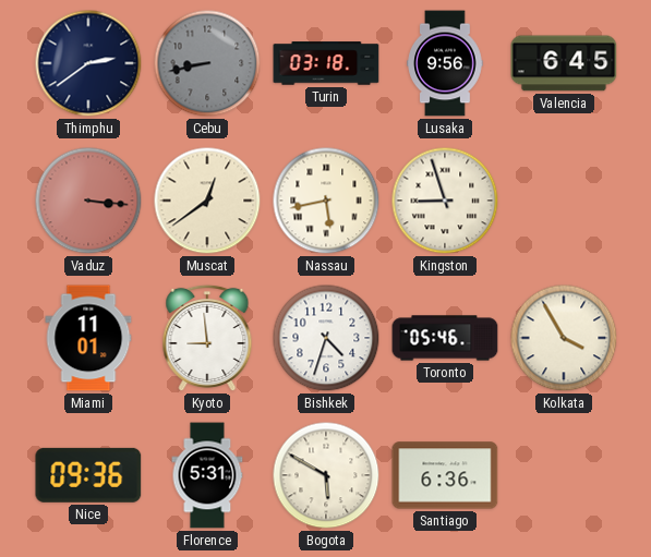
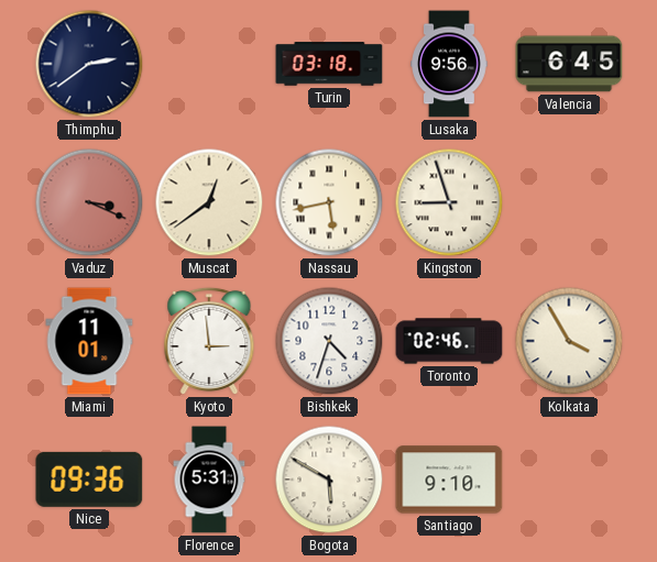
Cebu: 8:43 -> none (207, 63)
Vaduz: 3:16 -> 3:19 (89, 202)
Kyoto: 8:59 -> 2:59 (209, 341)
Toronto: 05:46 -> 02:46 (449, 341)
Santiago: 6:36 -> 9:10 (449, 480)
